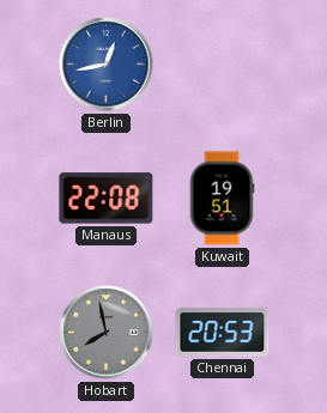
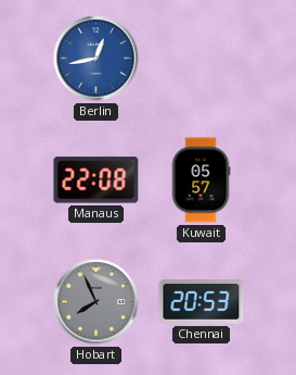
Kuwait: 19:51 -> 05:57 (201, 180)
Hobart: 7:58 -> 7:56 (96, 302)
